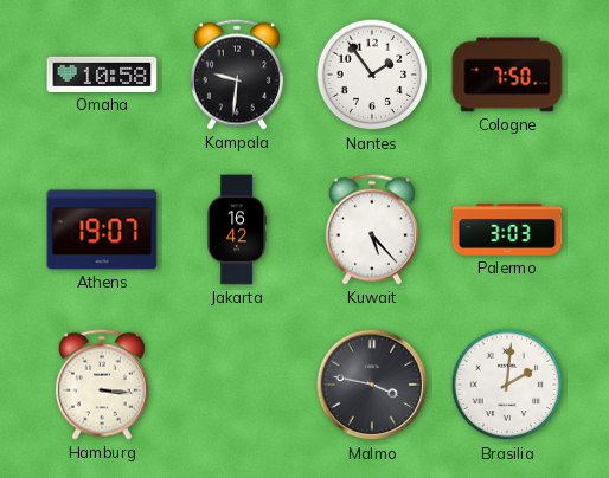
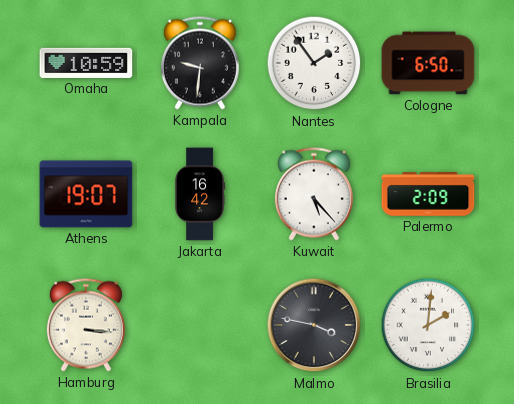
Omaha: 10:58 -> 10:59 (86, 63)
Cologne: 7:50 -> 6:50 (428, 63)
Palermo: 3:03 -> 2:09 (428, 194)
